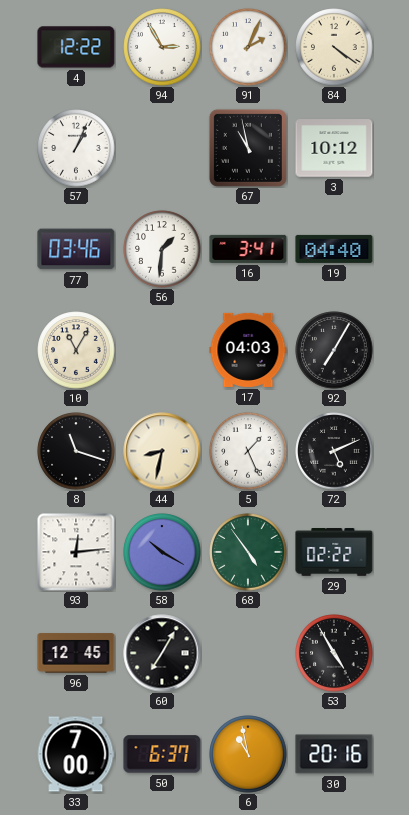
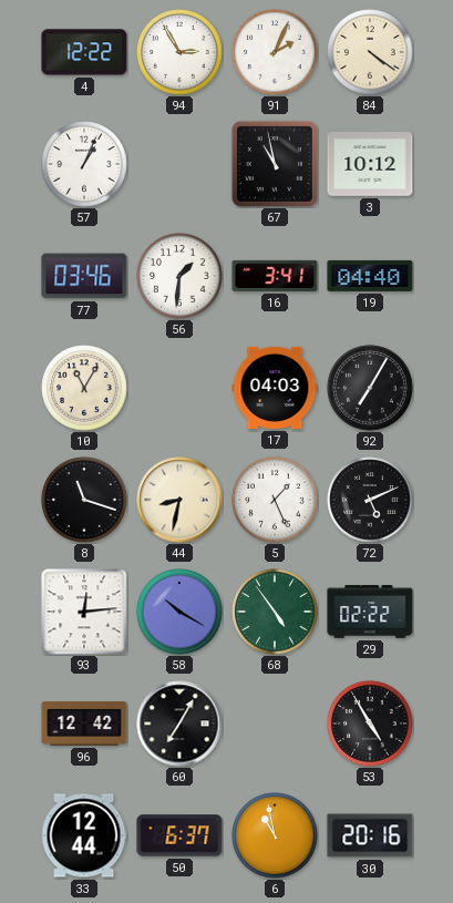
96: 12:45 -> 12:42 (84, 724)
33: 7:00 -> 12:44 (84, 835)
